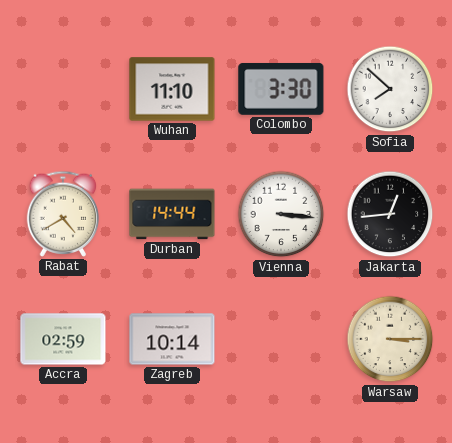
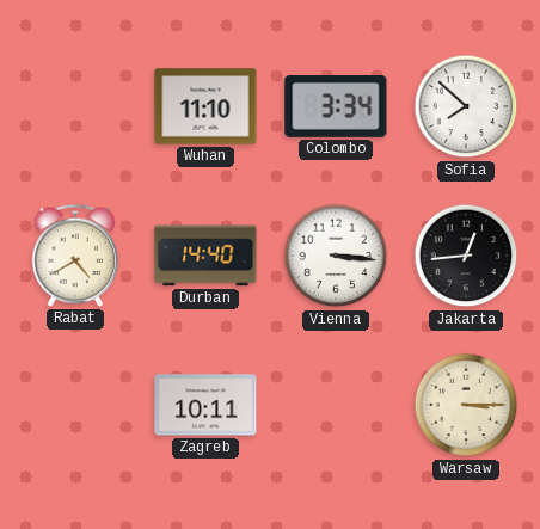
Colombo: 3:30 -> 3:34 (336, 106)
Durban: 14:44 -> 14:40 (205, 256)
Accra: 02:59 -> none (63, 339)
Zagreb: 10:14 -> 10:11 (205, 405)
